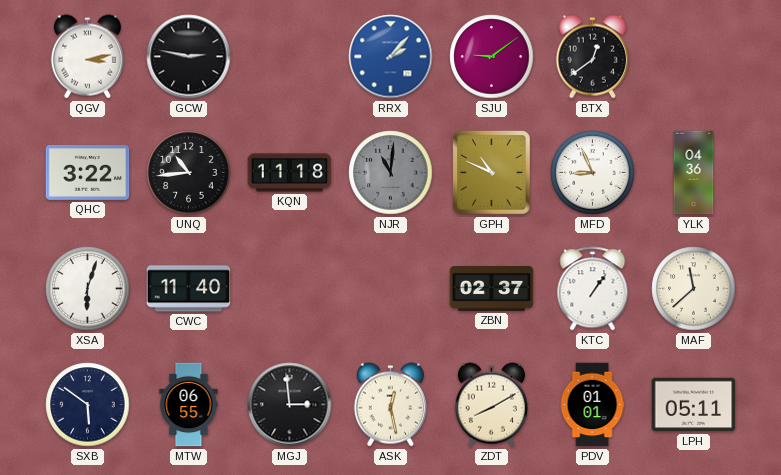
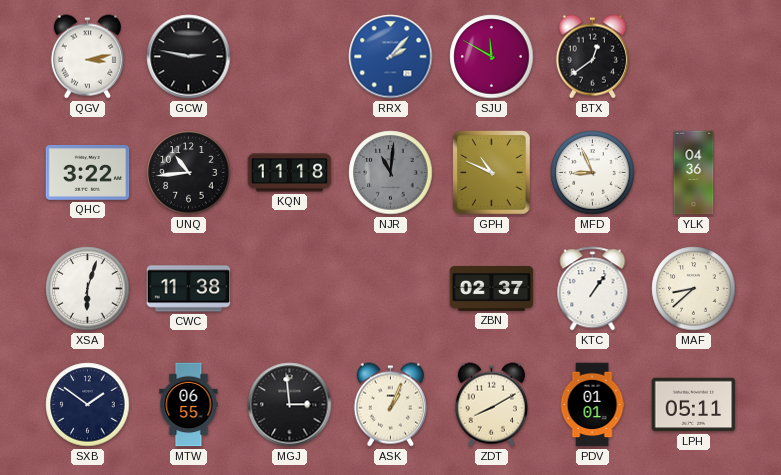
SJU: 9:09 -> 11:50 (492, 57)
CWC: 11:40 -> 11:38 (189, 289)
MAF: 11:38 -> 8:38 (694, 289)
SXB: 5:51 -> 1:51 (88, 405)
ASK: 12:28 -> 1:04 (390, 405)
